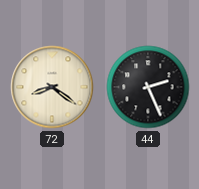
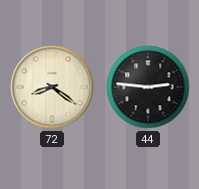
44: 2:26 -> 2:46 (148, 87)
